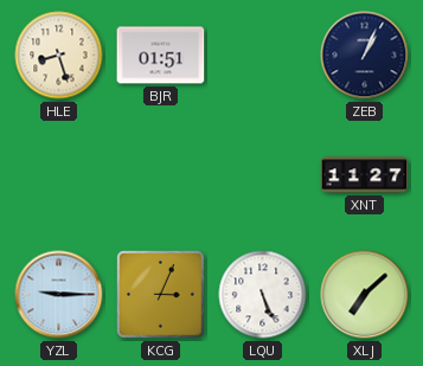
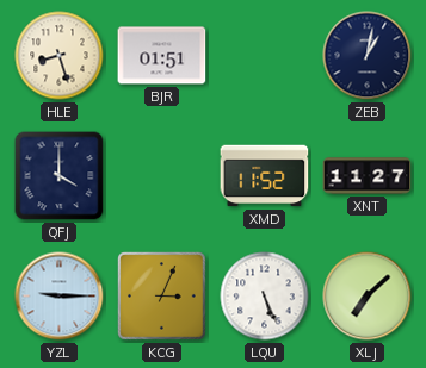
ZEB: 1:04 -> 1:02 (368, 56)
QFJ: none -> 4:00 (60, 176)
XMD: none -> 11:52 (265, 176)
